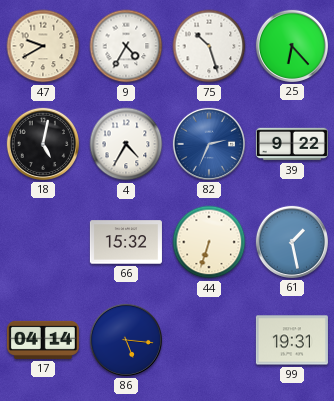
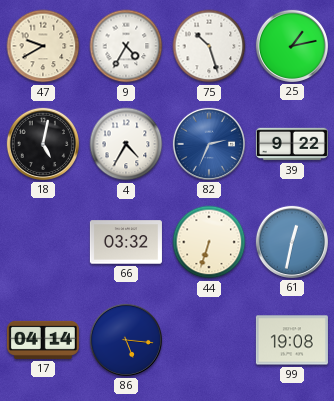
25: 6:23 -> 1:13 (292, 46)
66: 15:32 -> 03:32 (126, 242)
61: 1:28 -> 12:32 (292, 242)
99: 19:31 -> 19:08 (292, 340)
